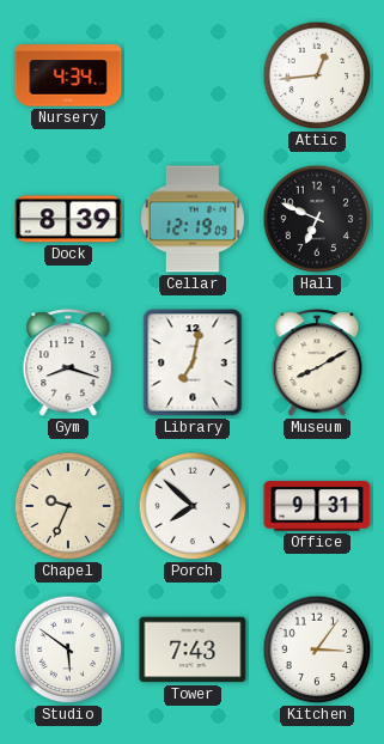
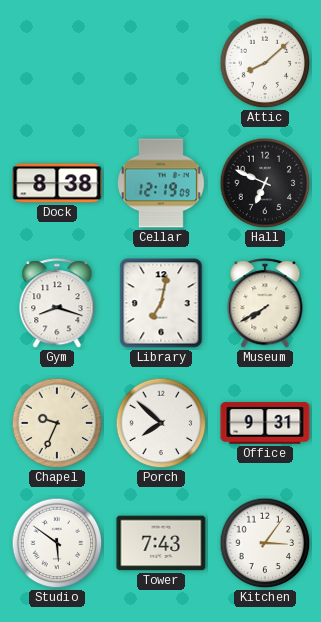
Nursery: 4:34 -> none (68, 75)
Attic: 12:44 -> 8:08 (265, 63)
Dock: 8:39 -> 8:38 (57, 183)
Museum: 8:10 -> 7:40 (265, 304)
